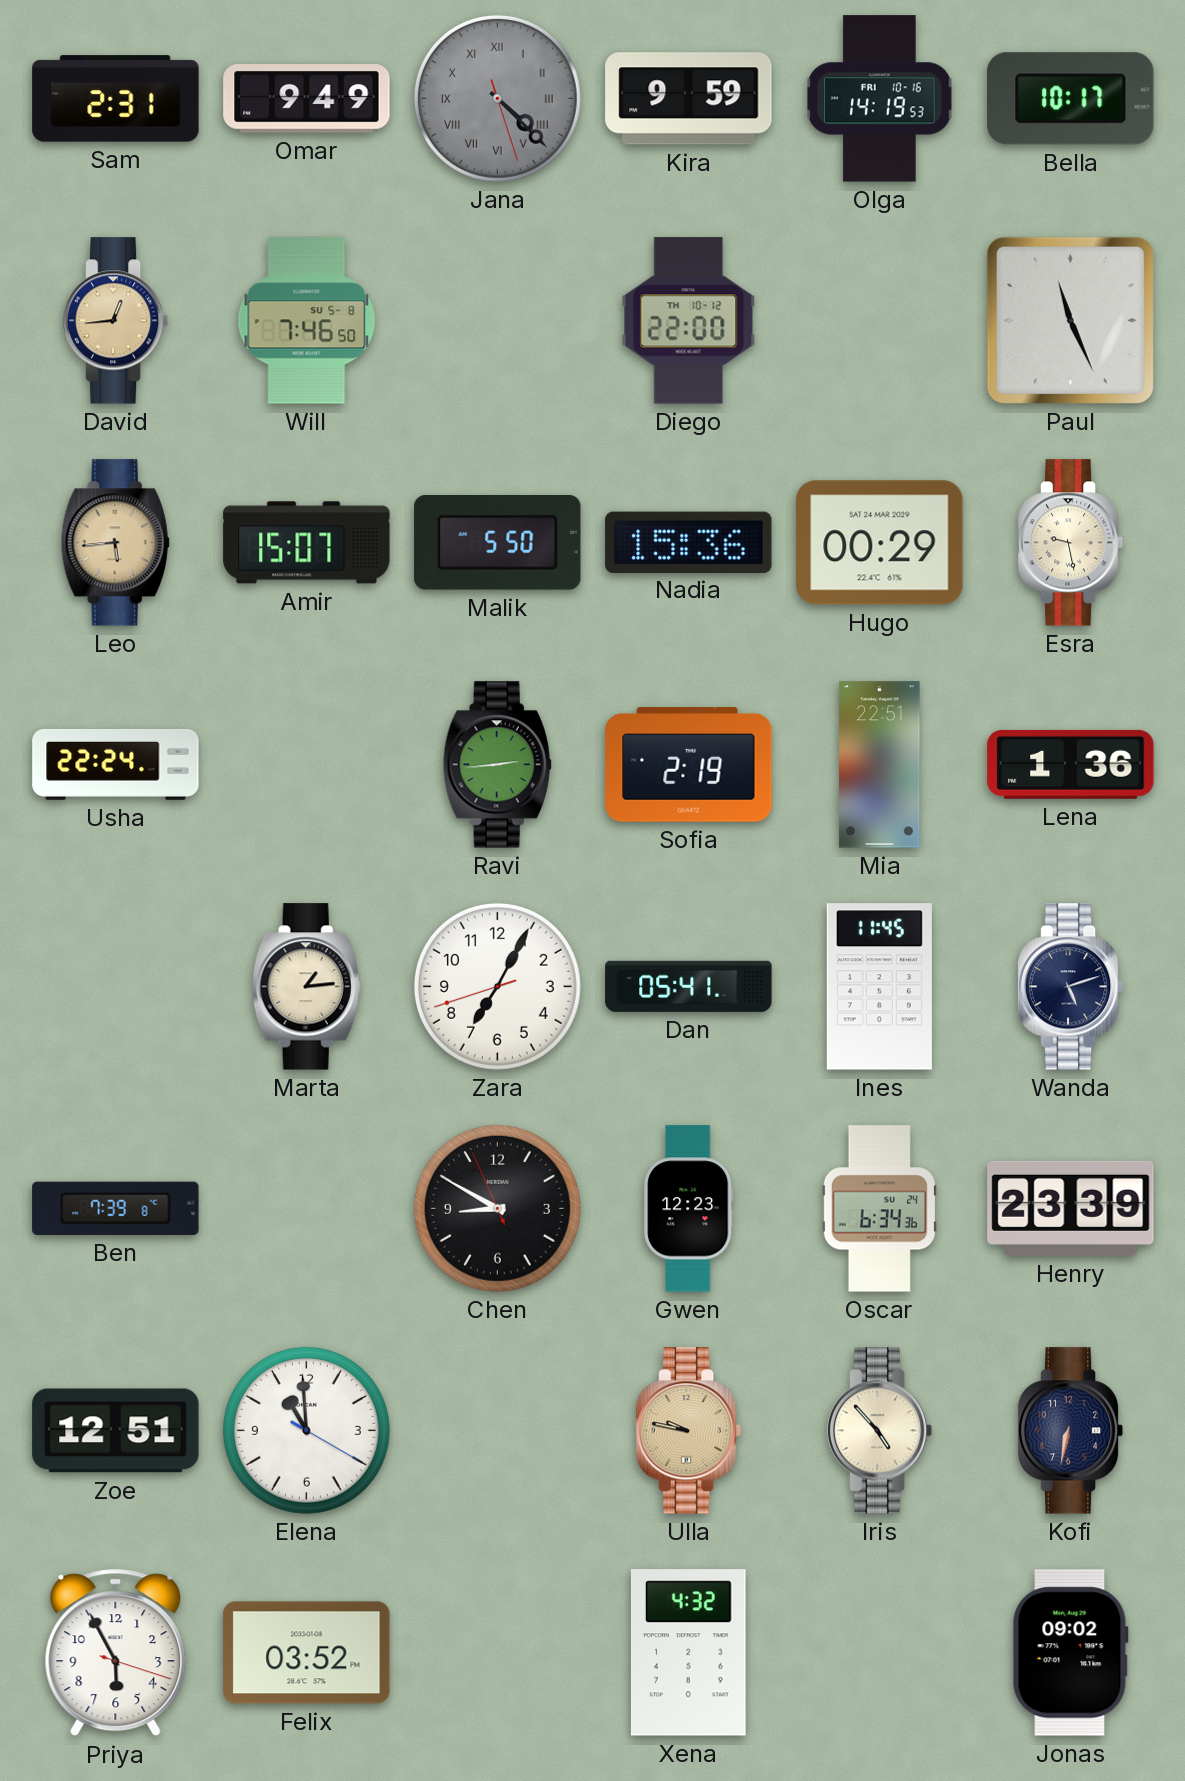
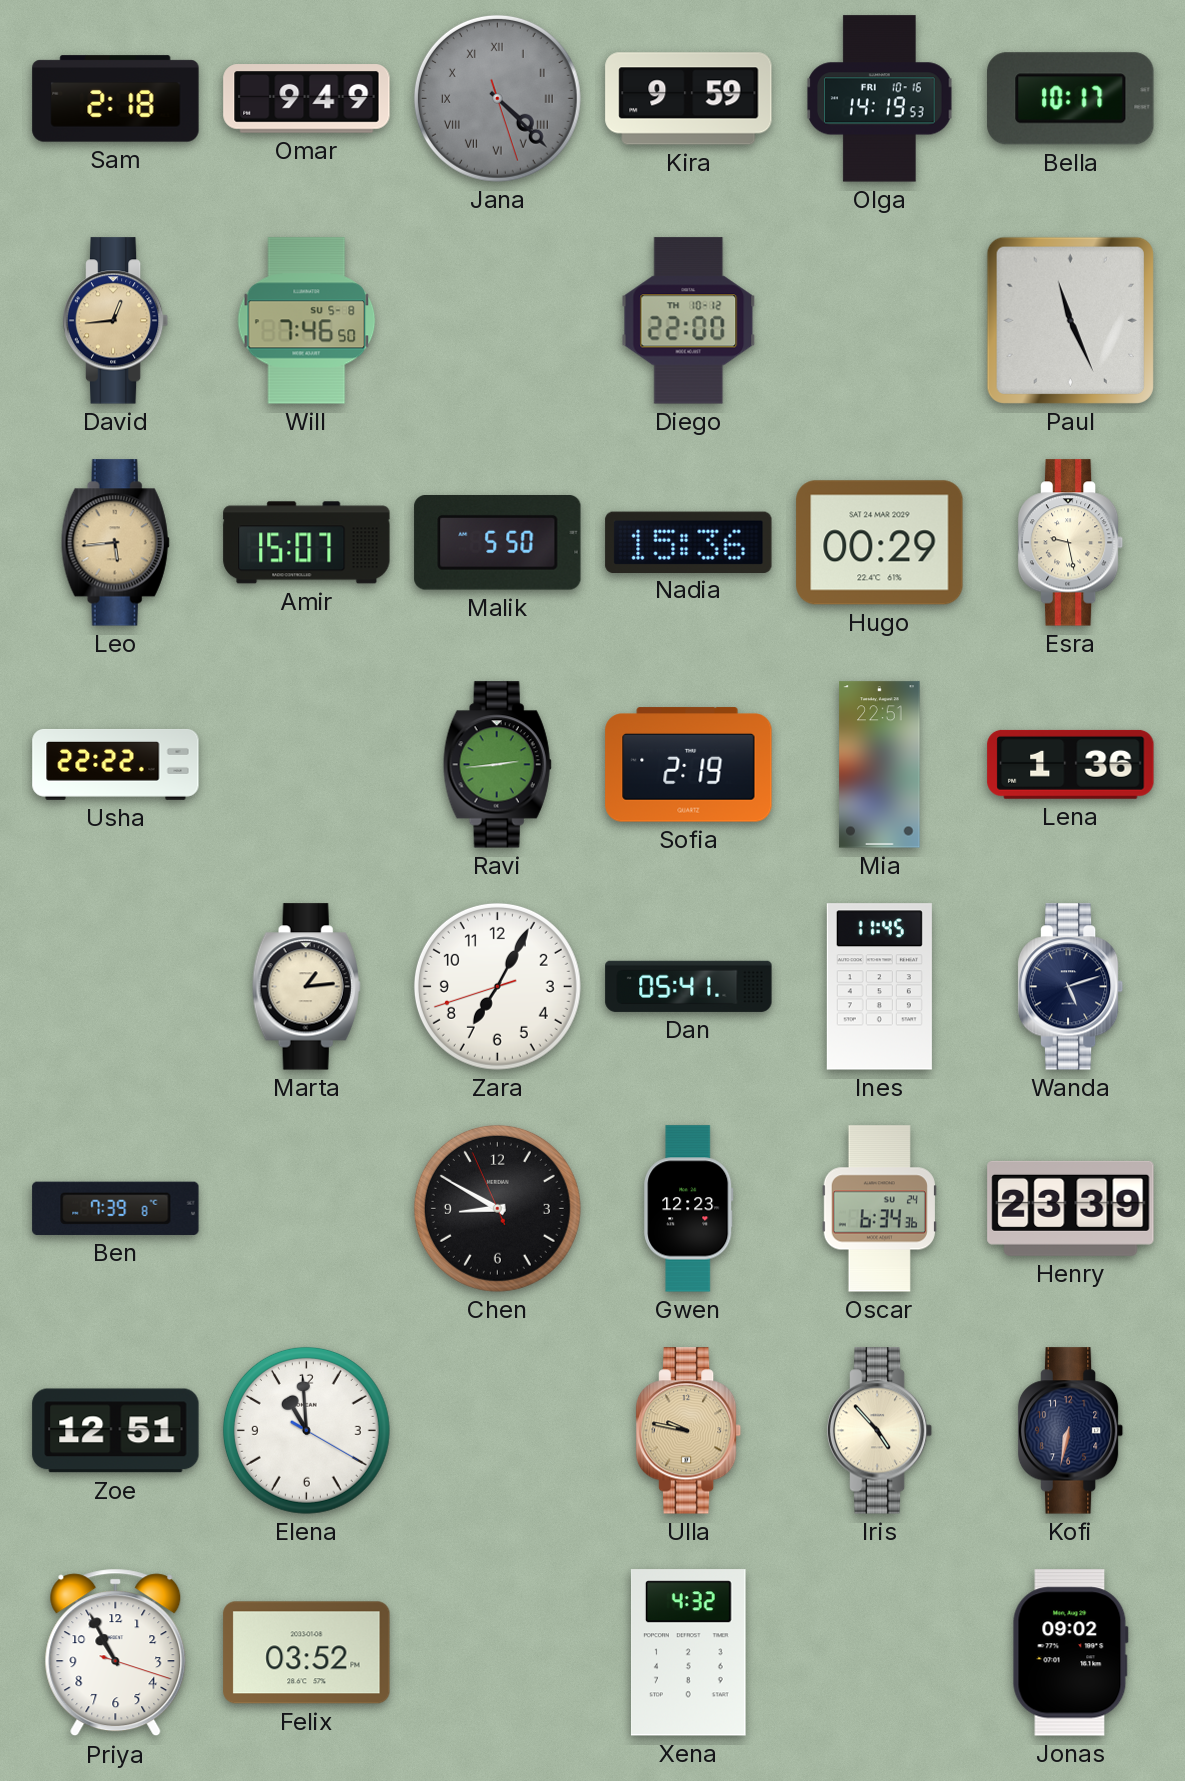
Sam: 2:31 -> 2:18 (116, 99)
Usha: 22:24 -> 22:22 (116, 764)
Priya: 5:55 -> 10:55 (116, 1653)
